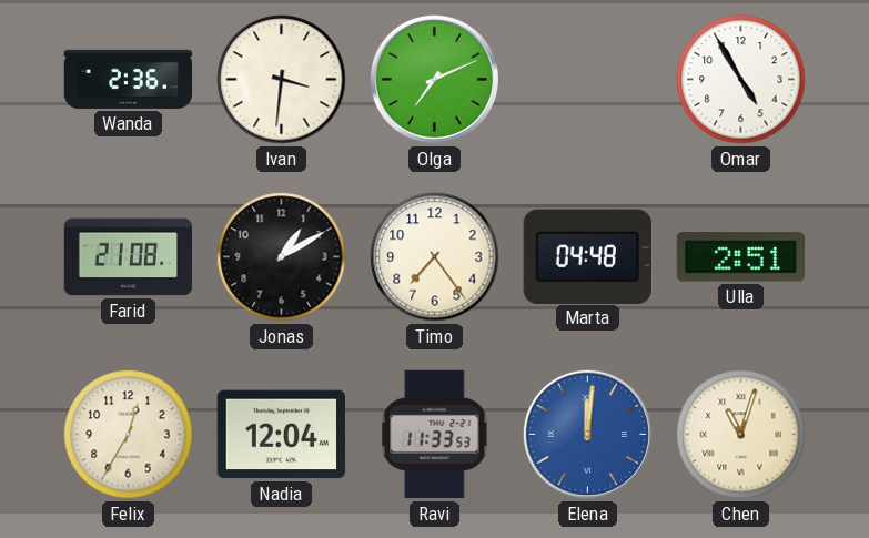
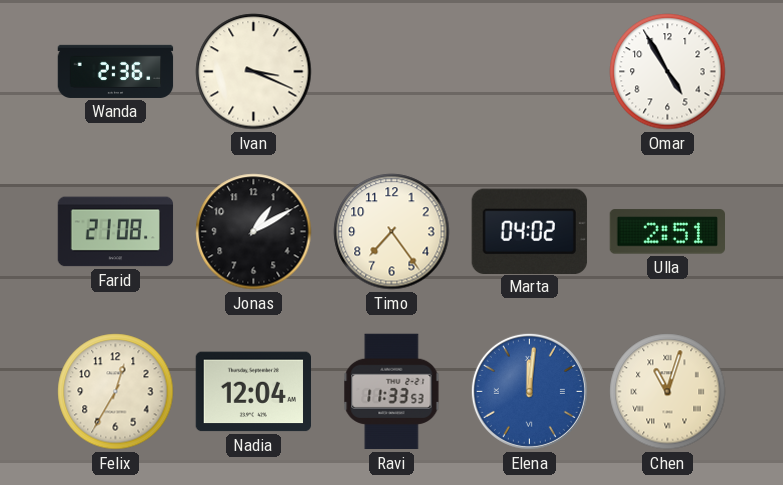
Ivan: 3:31 -> 3:19 (254, 72)
Olga: 7:11 -> none (434, 79)
Marta: 04:48 -> 04:02 (529, 231)
